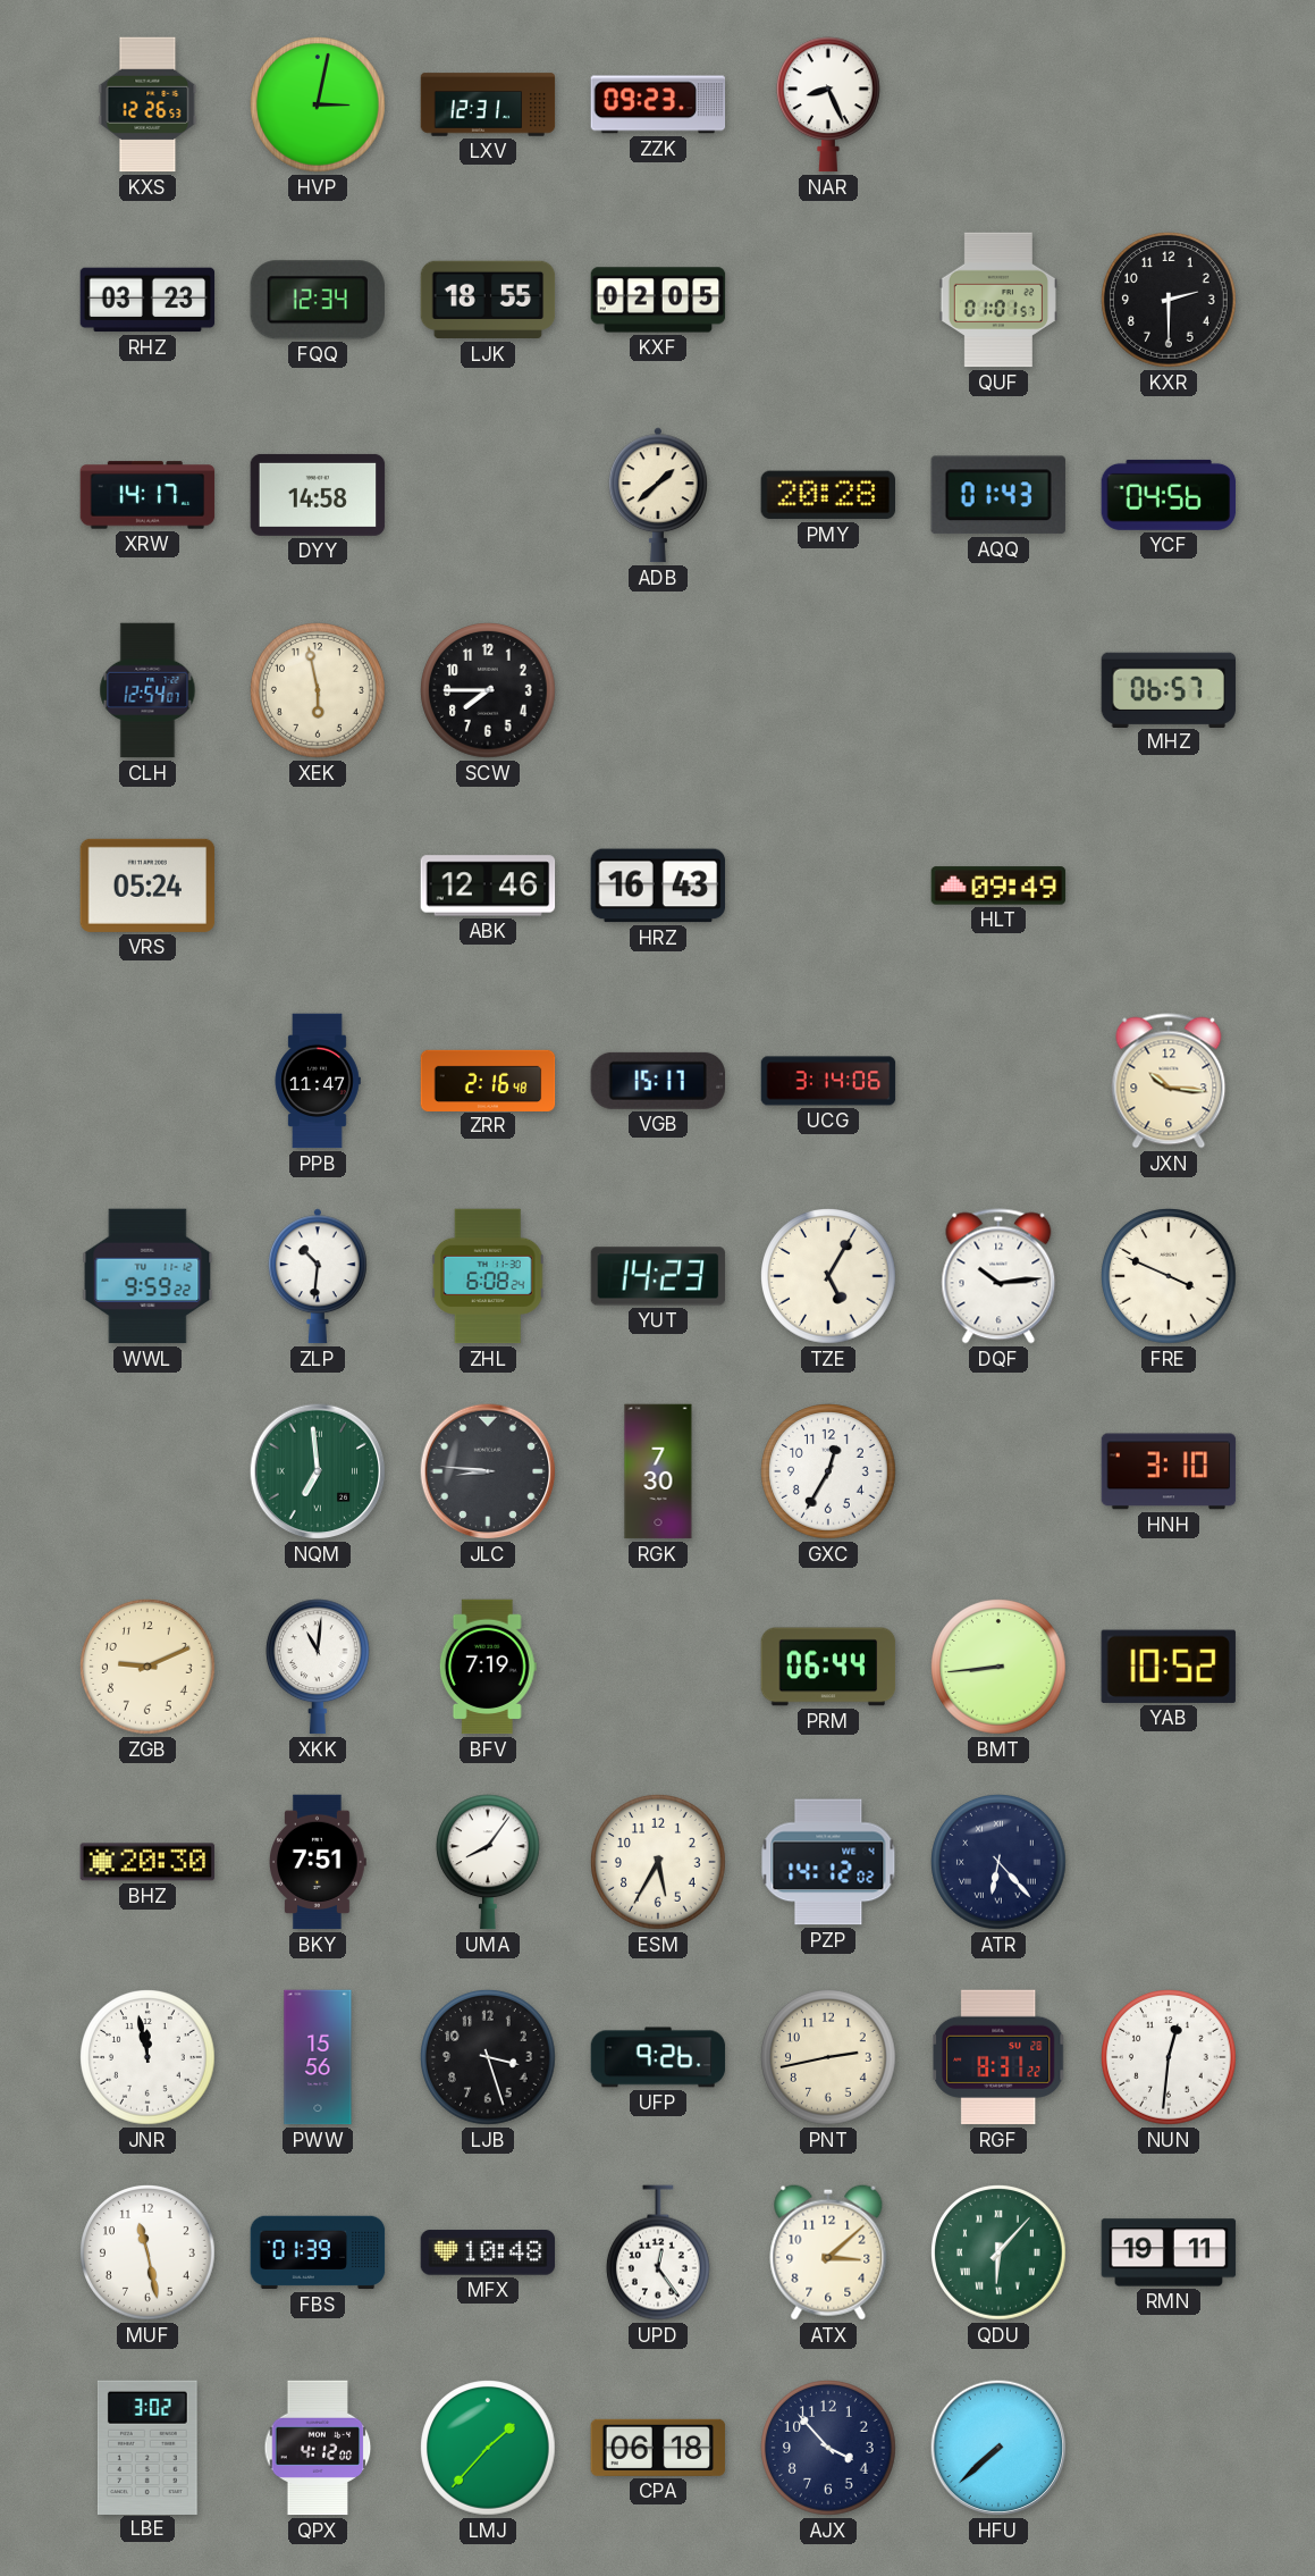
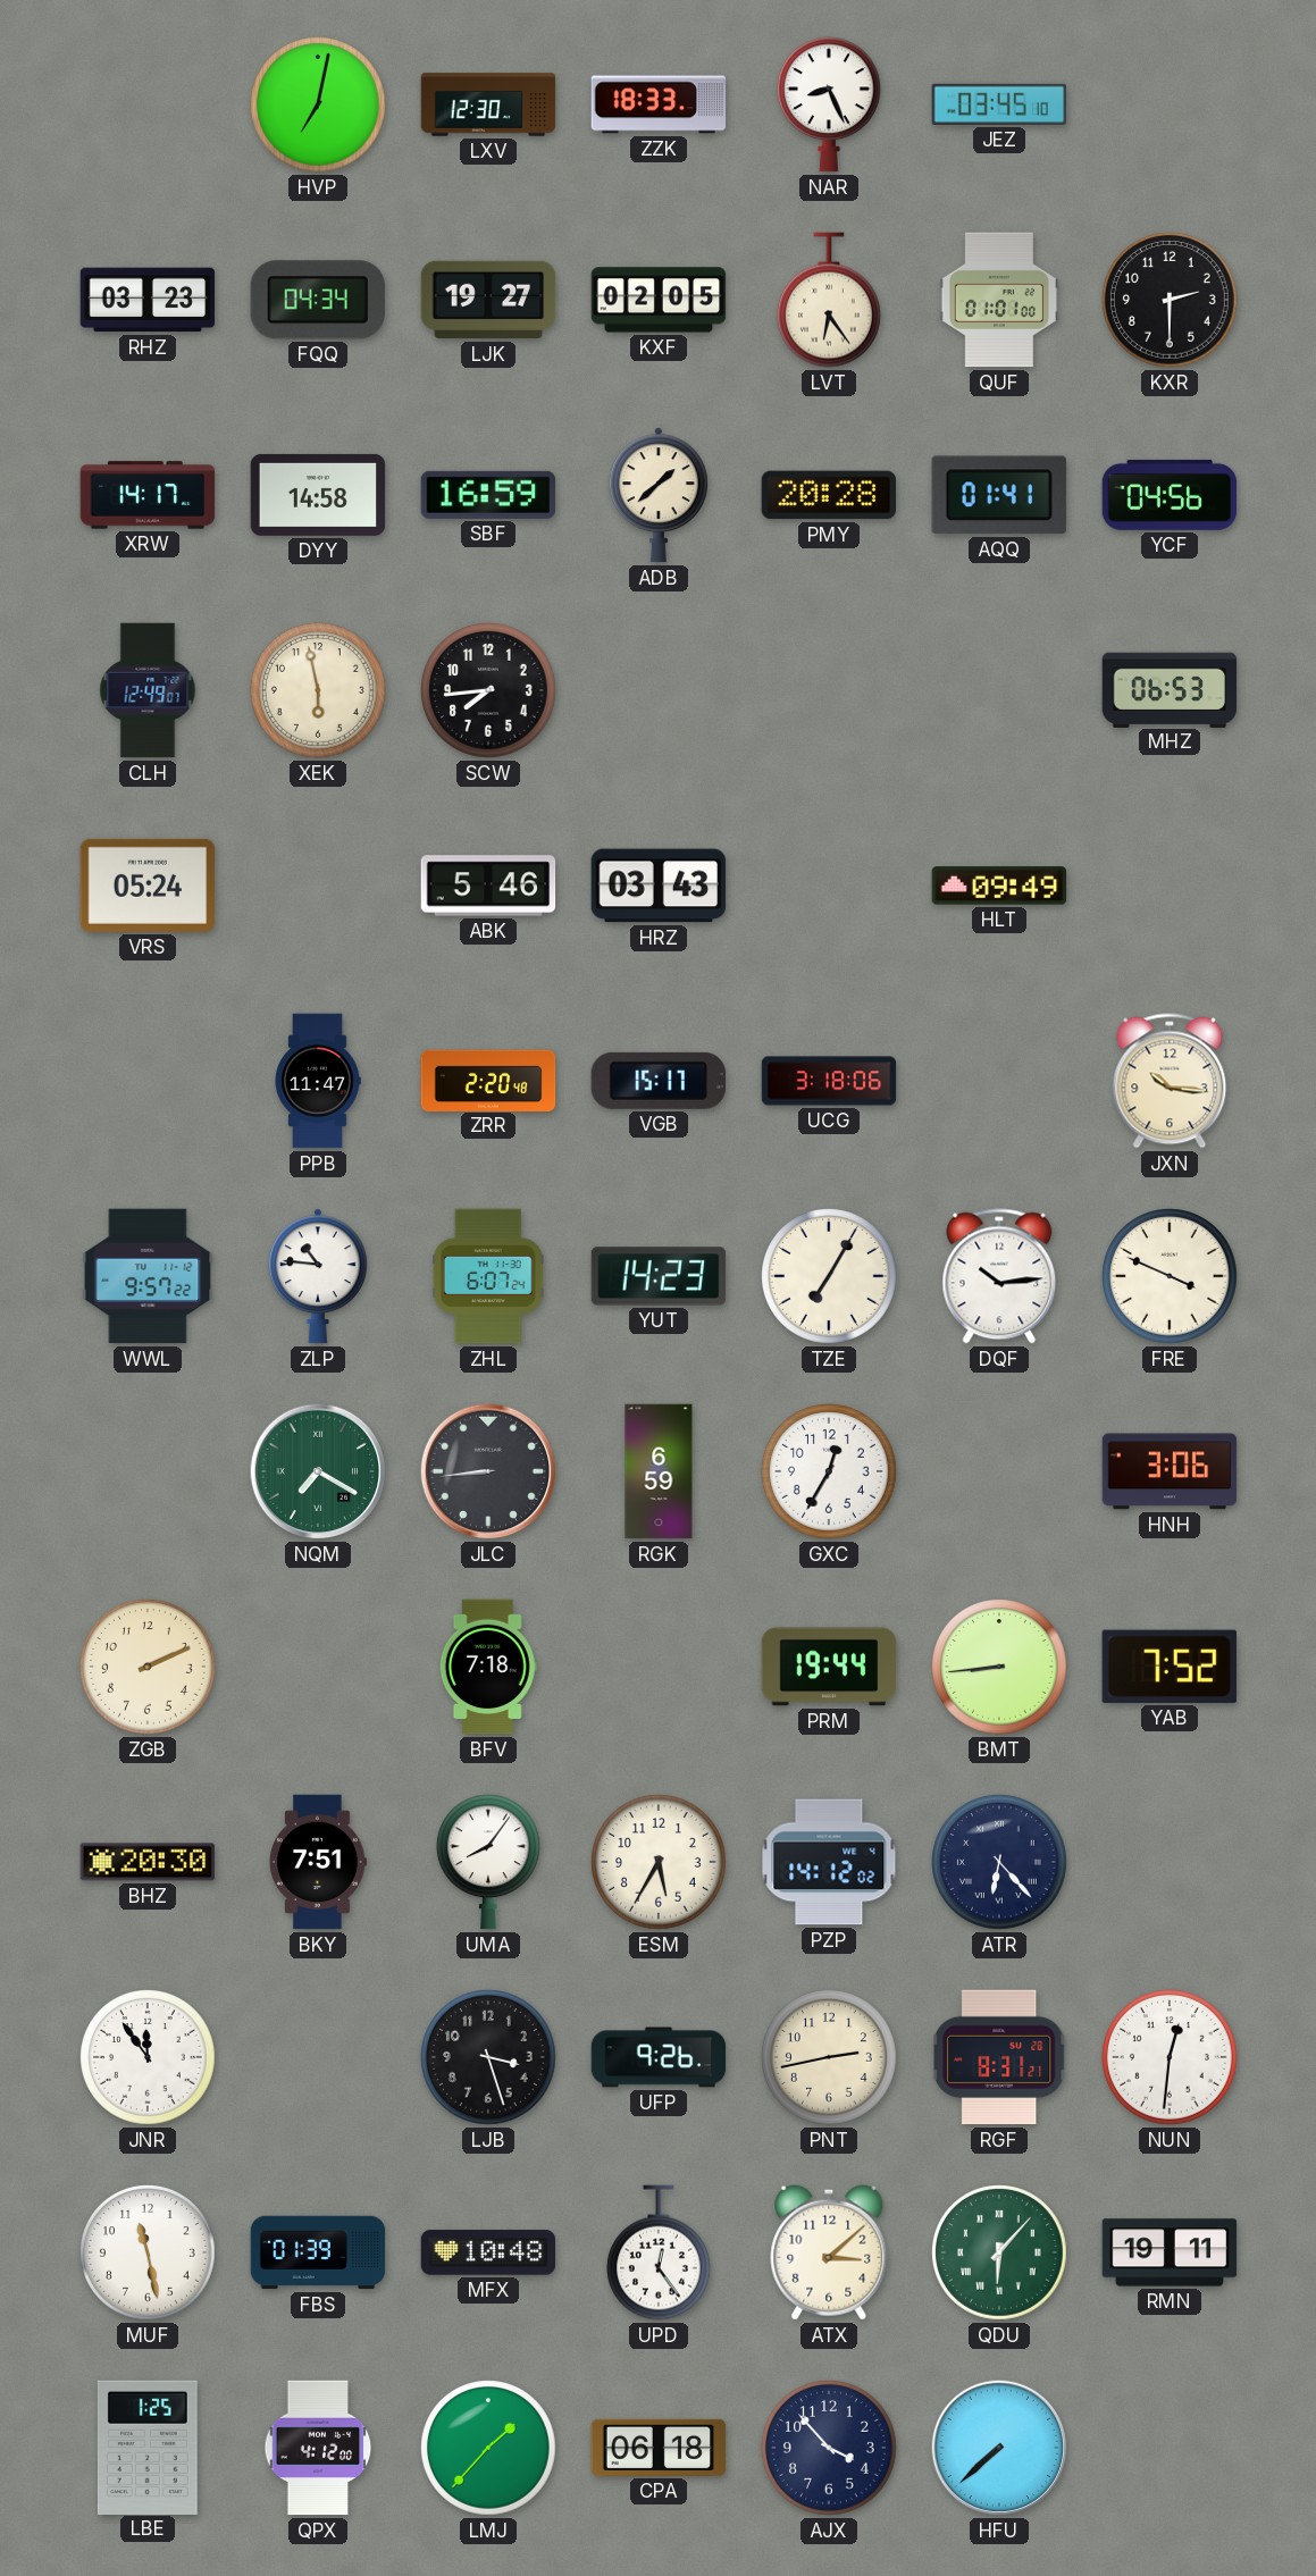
KXS: 12:26 -> none (147, 104)
HVP: 3:02 -> 7:02 (319, 106)
LXV: 12:31 -> 12:30 (488, 104)
ZZK: 09:23 -> 18:33 (659, 104)
JEZ: none -> 03:45 (999, 104)
FQQ: 12:34 -> 04:34 (318, 300)
LJK: 18:55 -> 19:27 (488, 300)
LVT: none -> 6:24 (829, 300)
QUF: 01:01:57 -> 01:01:00 (998, 300)
SBF: none -> 16:59 (488, 495)
AQQ: 01:43 -> 01:41 (999, 495)
CLH: 12:54 -> 12:49 (148, 690)
SCW: 7:45 -> 7:44 (489, 691)
MHZ: 06:57 -> 06:53 (1170, 689)
ABK: 12:46 -> 5:46 (488, 886)
HRZ: 16:43 -> 03:43 (659, 886)
ZRR: 2:16 -> 2:20 (488, 1080)
UCG: 3:14 -> 3:18 (829, 1081)
WWL: 9:59 -> 9:57 (148, 1276)
ZLP: 10:31 -> 10:46 (318, 1276)
ZHL: 6:08 -> 6:07 (488, 1276)
TZE: 5:05 -> 7:05 (830, 1277)
NQM: 6:59 -> 7:20 (318, 1471)
JLC: 8:46 -> 8:44 (488, 1471)
RGK: 7:30 -> 6:59 (659, 1471)
HNH: 3:10 -> 3:06 (1170, 1471)
ZGB: 9:11 -> 2:11 (149, 1668)
XKK: 11:01 -> none (318, 1667)
BFV: 7:19 -> 7:18 (488, 1667)
PRM: 06:44 -> 19:44 (829, 1667)
YAB: 10:52 -> 7:52 (1170, 1667)
JNR: 11:58 -> 11:54 (149, 2058)
PWW: 15:56 -> none (318, 2057)
RGF: 8:31:22 -> 8:31:21 (999, 2057)
LBE: 3:02 -> 1:25 (148, 2447)
